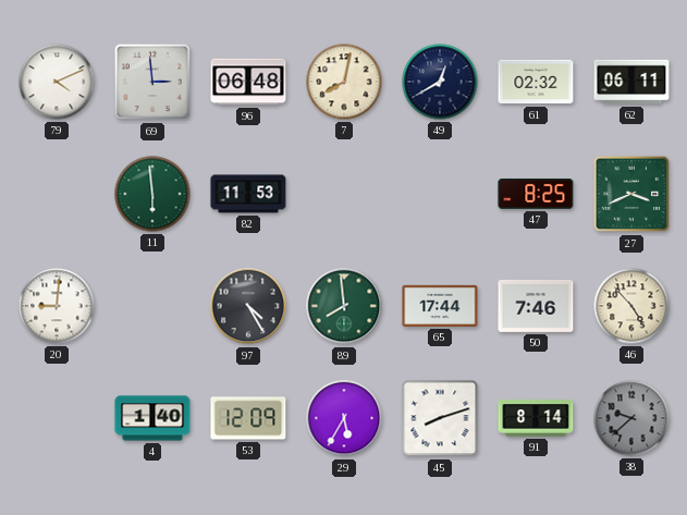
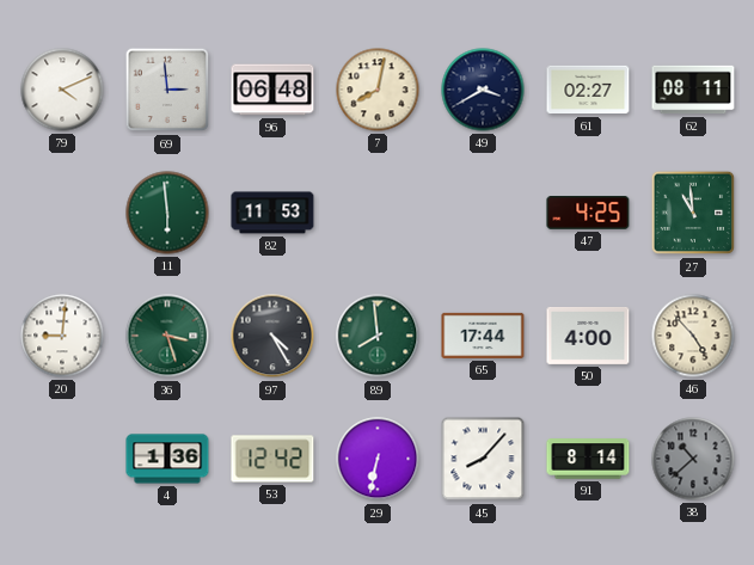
49: 12:40 -> 3:40 (483, 90)
61: 02:32 -> 02:27 (588, 90)
62: 06:11 -> 08:11 (693, 90)
47: 8:25 -> 4:25 (588, 214)
27: 3:41 -> 10:59 (693, 213)
36: none -> 3:27 (167, 336)
50: 7:46 -> 4:00 (588, 336)
4: 1:40 -> 1:36 (167, 459)
53: 12:09 -> 12:42 (272, 459)
29: 5:35 -> 6:32 (378, 459)
45: 8:12 -> 8:07 (483, 459)
38: 9:38 -> 10:38 (693, 459)
